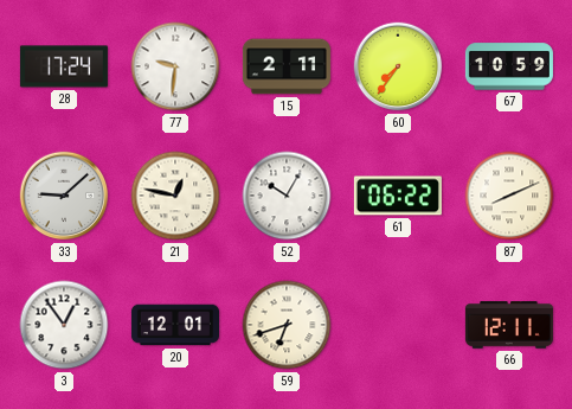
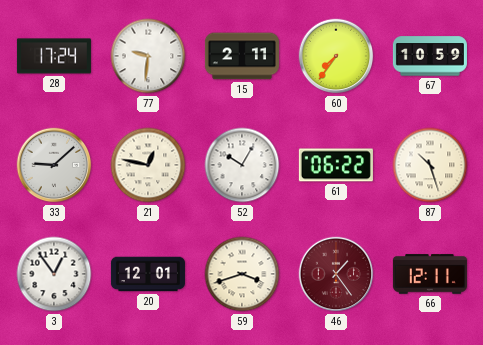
87: 8:11 -> 10:27 (430, 165)
59: 6:42 -> 3:42 (242, 274)
46: none -> 1:24 (336, 274)
